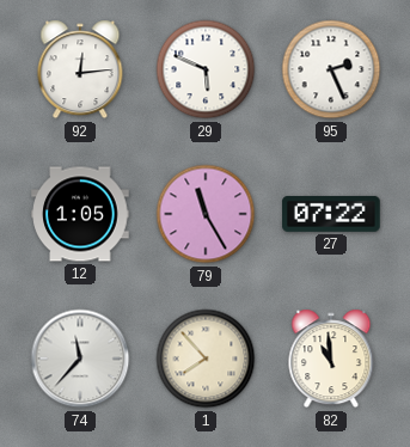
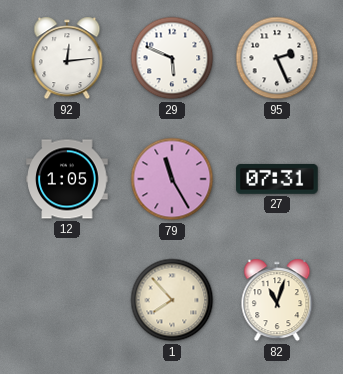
27: 07:22 -> 07:31 (277, 179)
74: 11:37 -> none (80, 359)
82: 10:59 -> 11:03 (277, 300)
